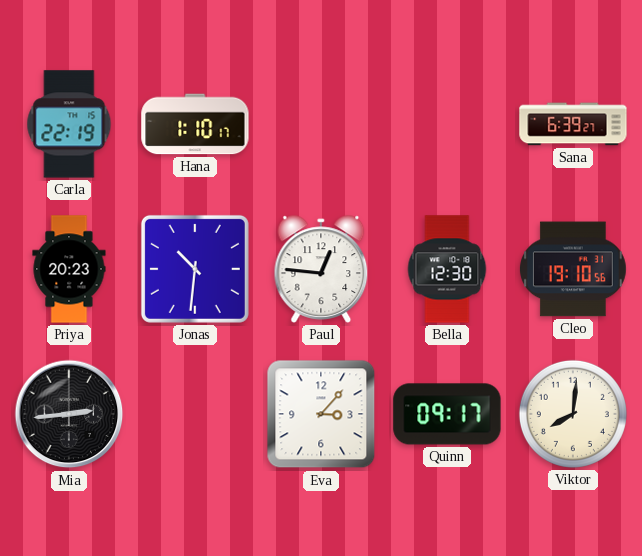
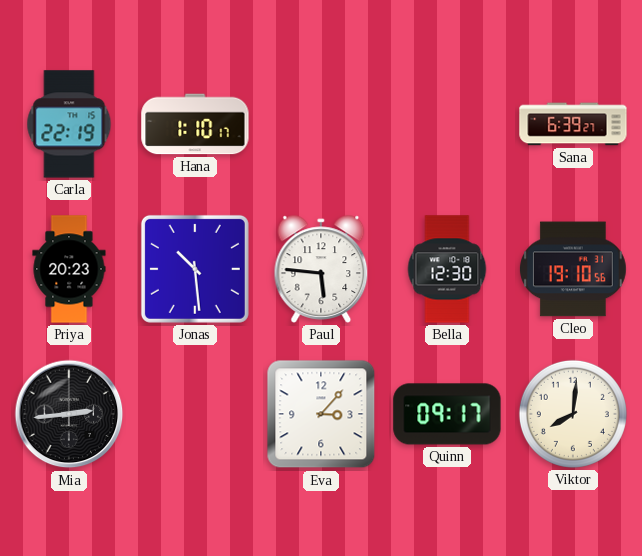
Jonas: 10:31 -> 10:29 (195, 269)
Paul: 12:46 -> 5:46 (321, 269)
